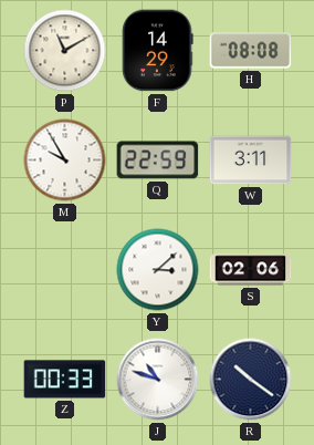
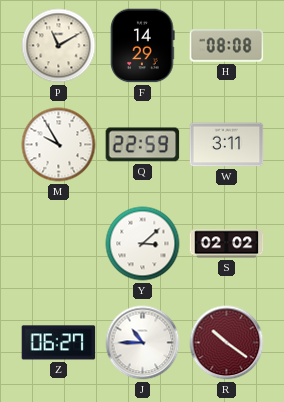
S: 02:06 -> 02:02 (227, 244)
Z: 00:33 -> 06:27 (59, 343)
J: 10:48 -> 10:45 (143, 343)
R dial: navy -> burgundy (227, 343)
